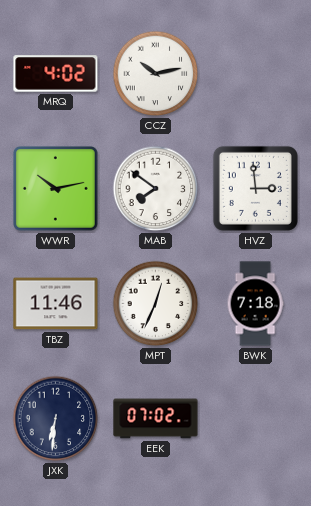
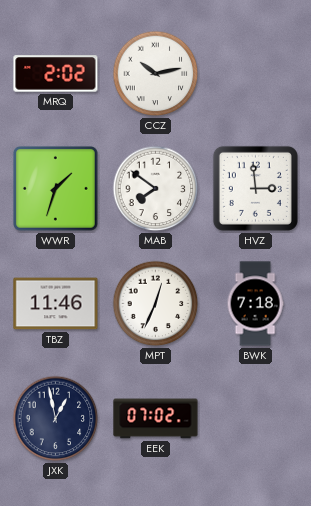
MRQ: 4:02 -> 2:02 (56, 74)
WWR: 10:13 -> 1:33 (55, 188)
JXK: 6:31 -> 12:58 (56, 419)
